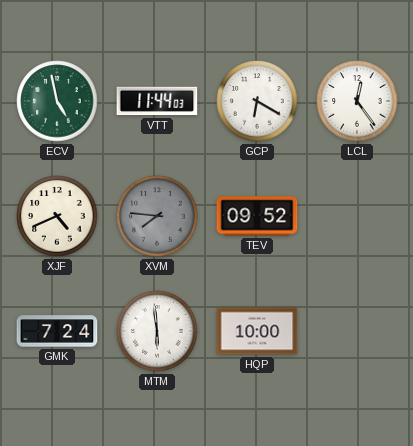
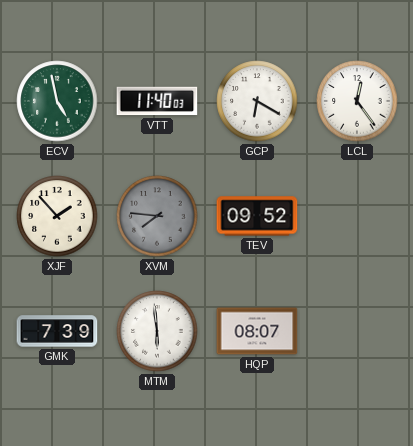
VTT: 11:44 -> 11:40 (157, 101)
XJF: 4:41 -> 1:53 (57, 216)
GMK: 7:24 -> 7:39 (57, 331)
HQP: 10:00 -> 08:07 (257, 331)
